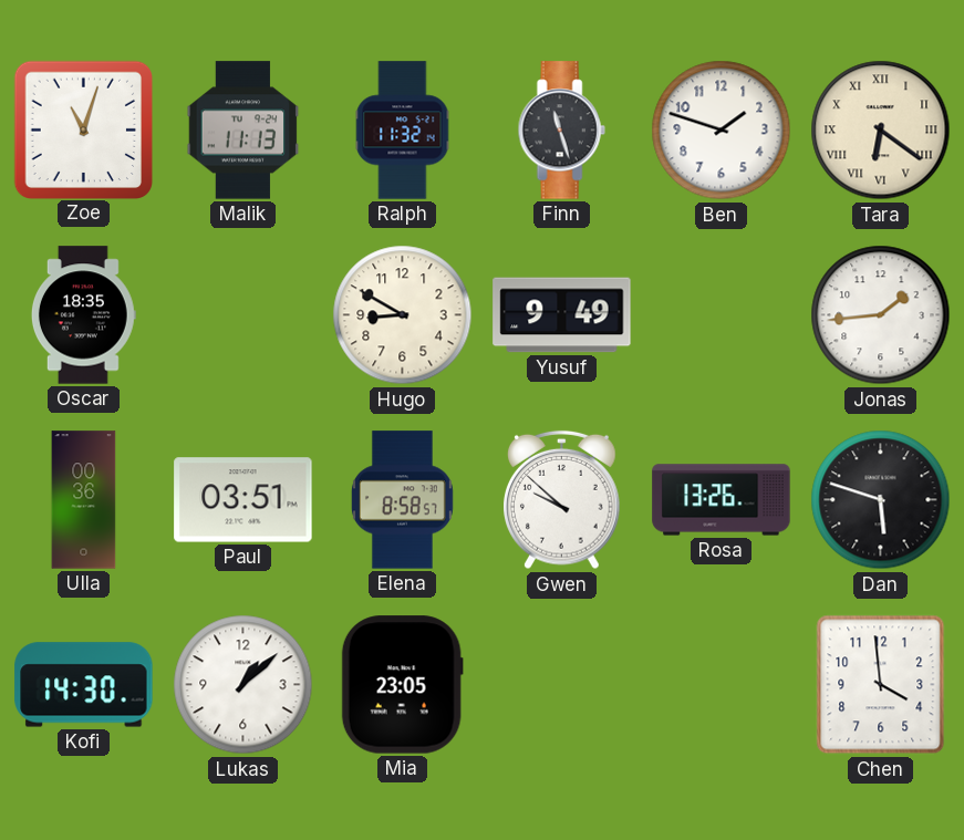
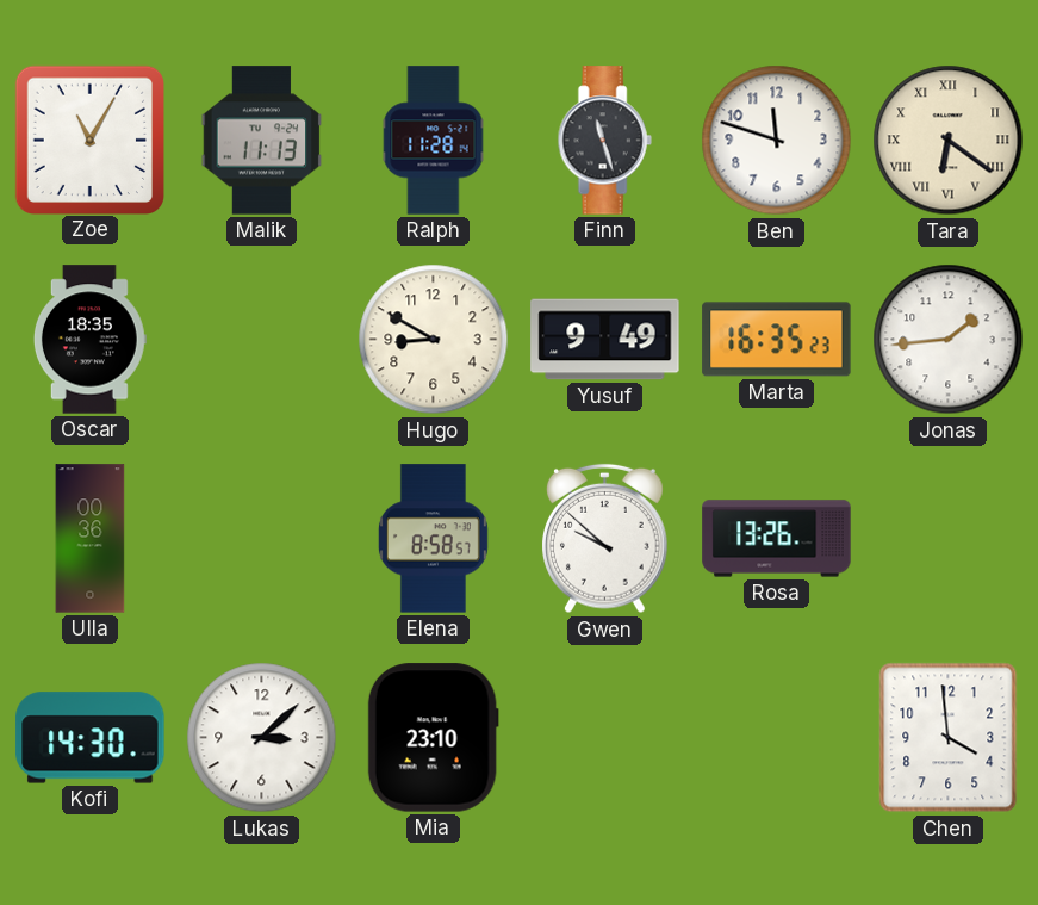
Zoe: 11:03 -> 11:05 (89, 140)
Ralph: 11:32 -> 11:28 (434, 141)
Ben: 1:48 -> 11:48 (777, 141)
Marta: none -> 16:35 (777, 340)
Paul: 03:51 -> none (243, 500)
Dan: 5:48 -> none (881, 500)
Lukas: 1:08 -> 3:08 (262, 738)
Mia: 23:05 -> 23:10 (433, 738)
